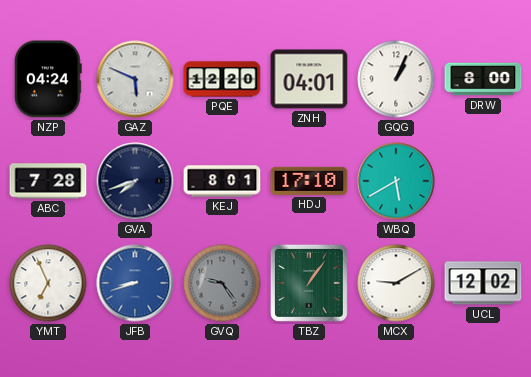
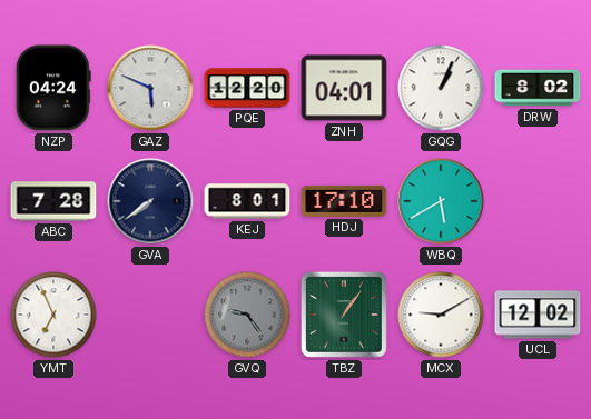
DRW: 8:00 -> 8:02 (538, 88)
GVA: 7:42 -> 7:39 (150, 201)
JFB: 8:42 -> none (135, 283)
